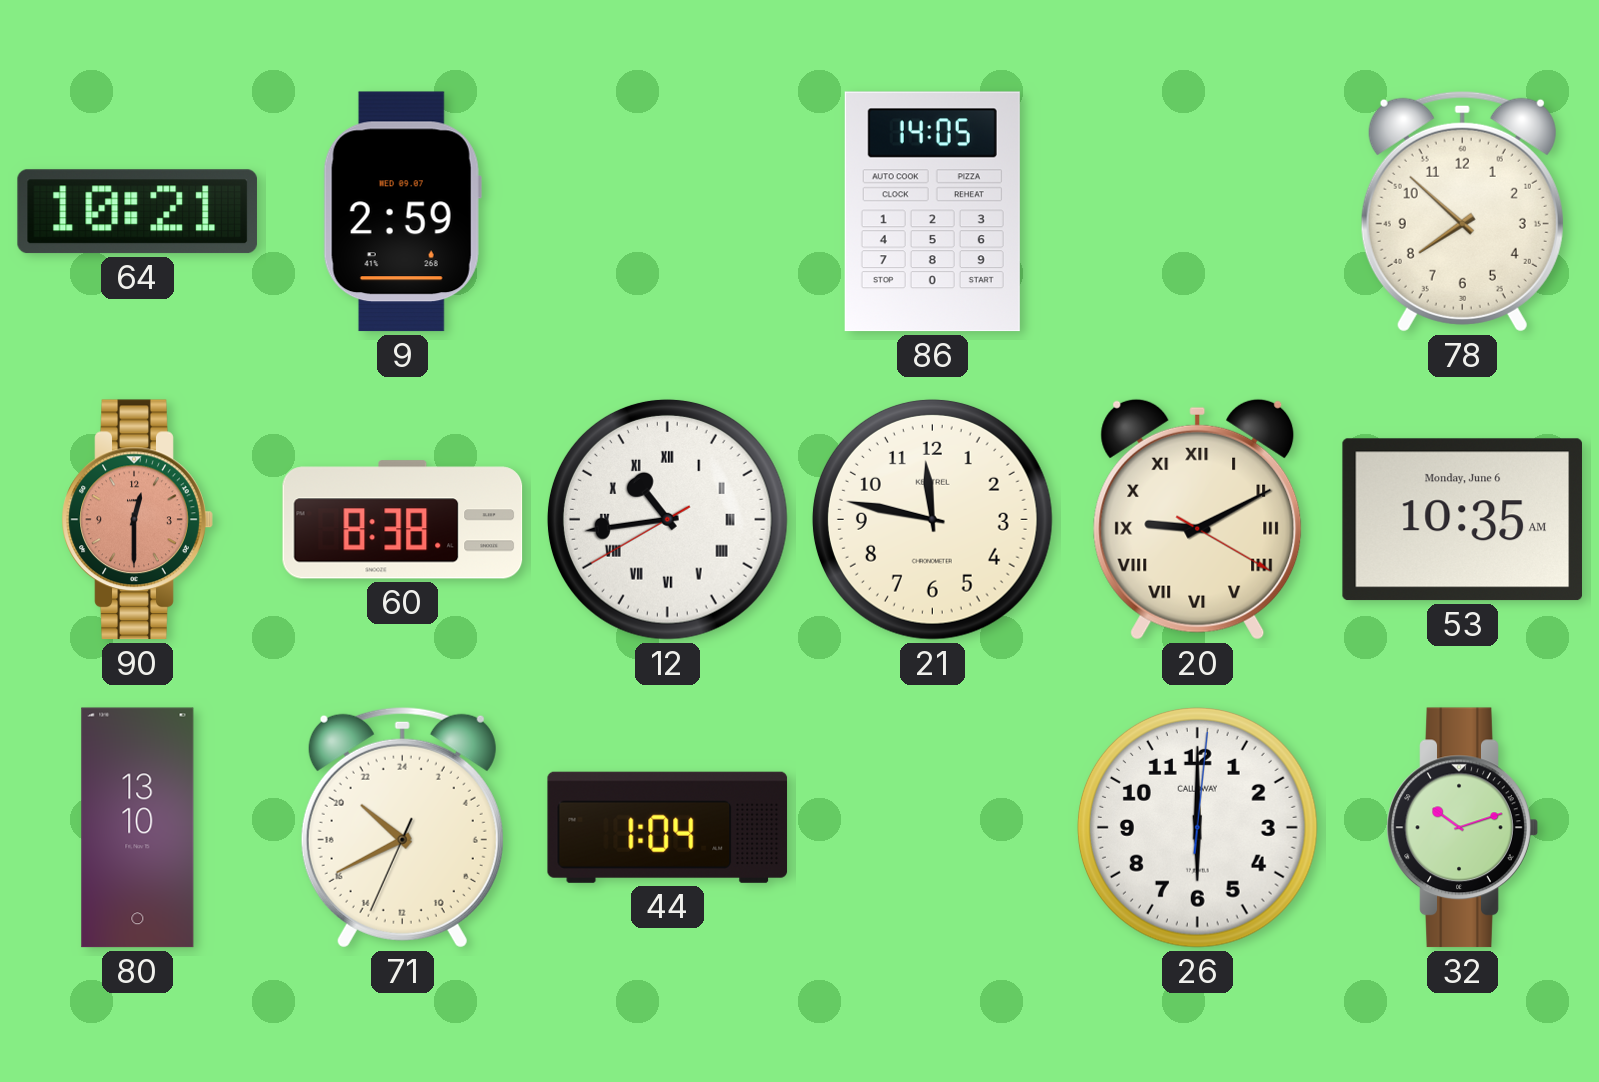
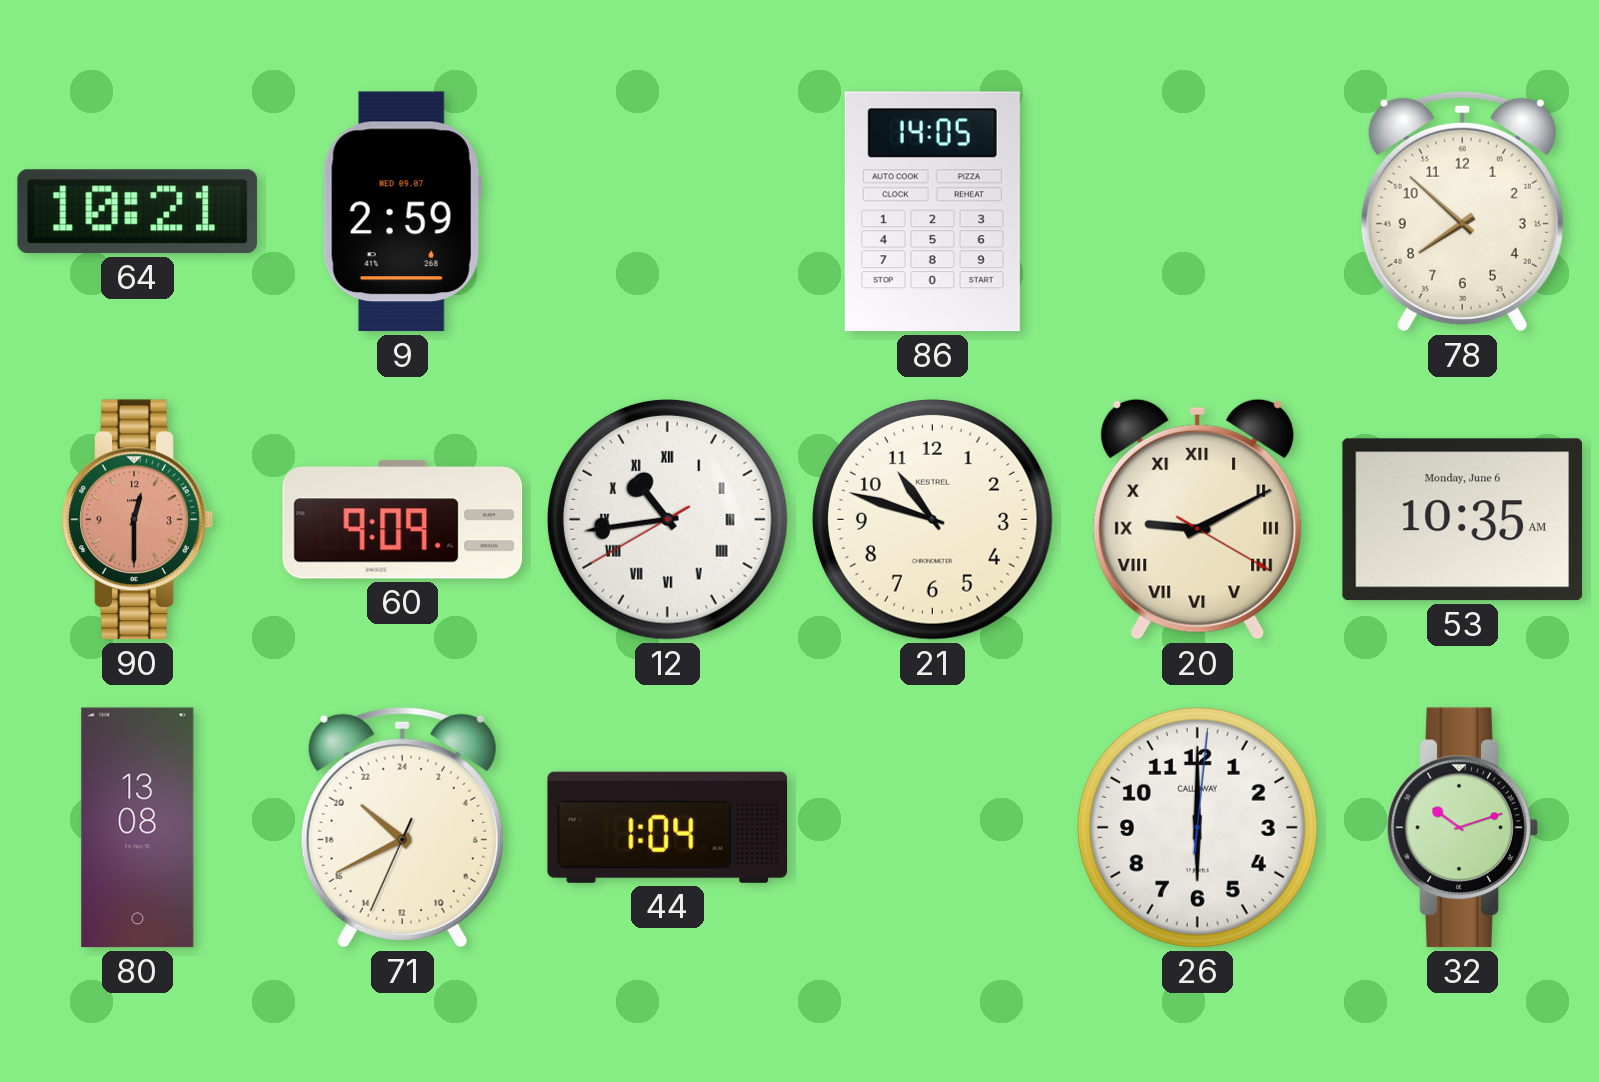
60: 8:38 -> 9:09 (403, 520)
21: 11:47 -> 10:48 (932, 519)
80: 13:10 -> 13:08 (138, 828)
